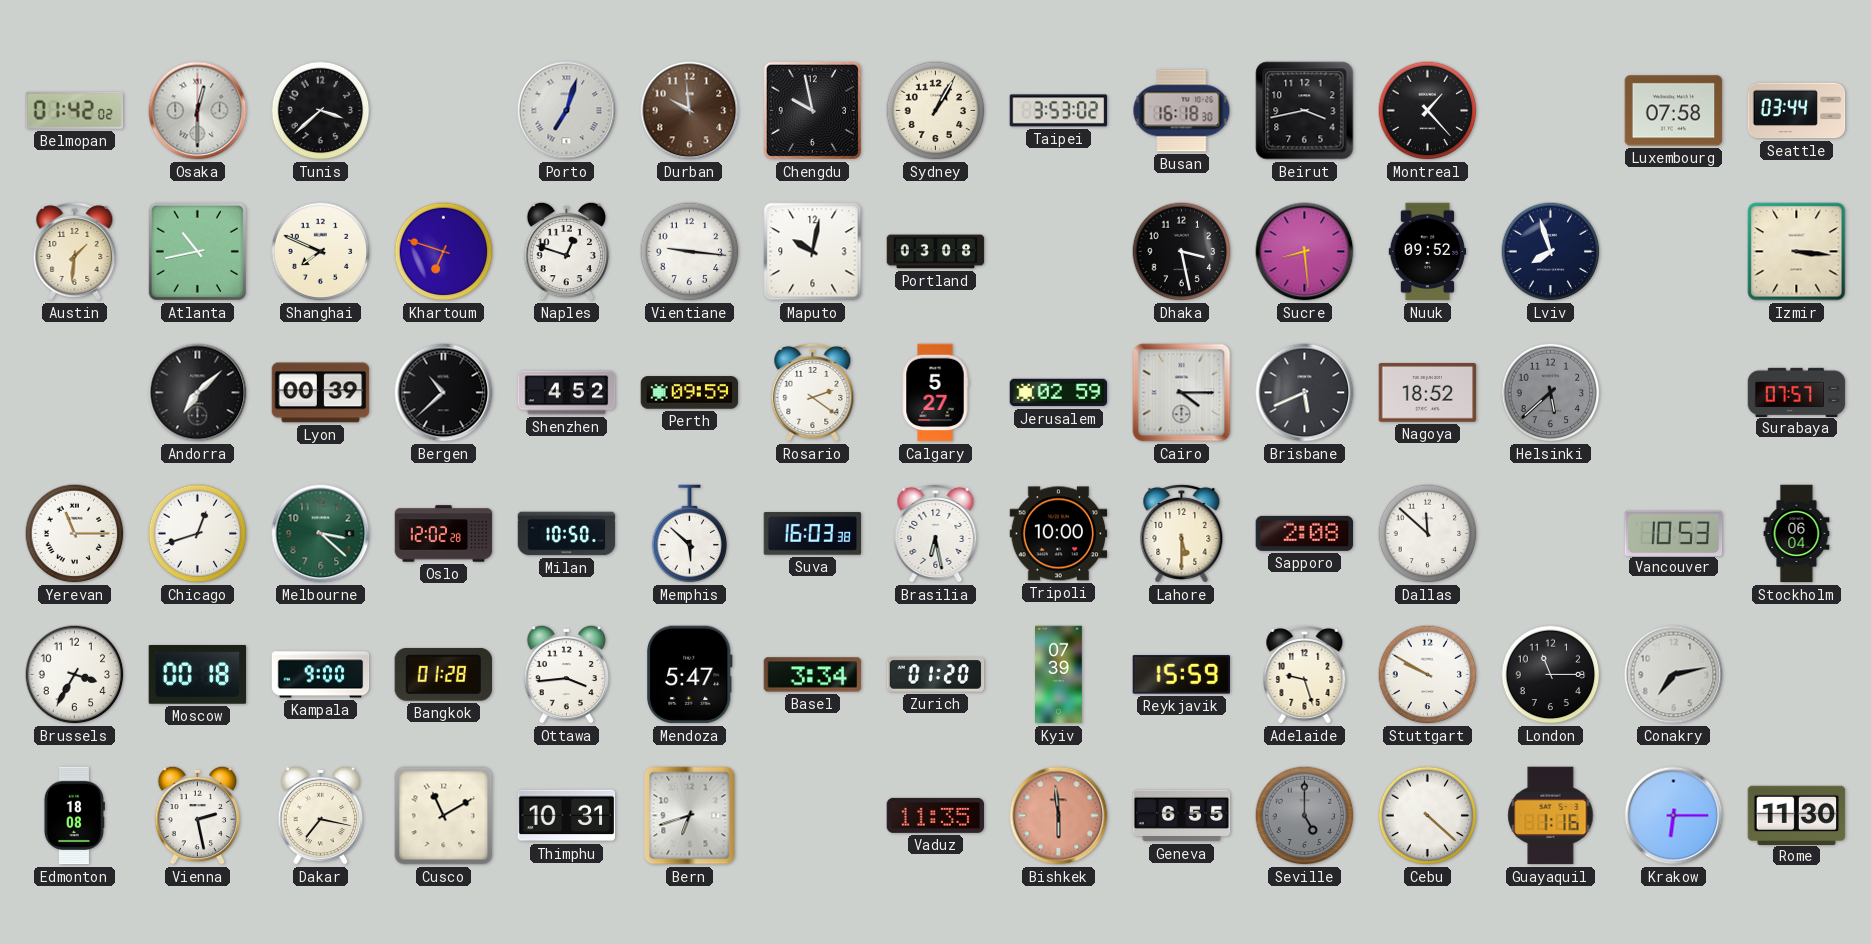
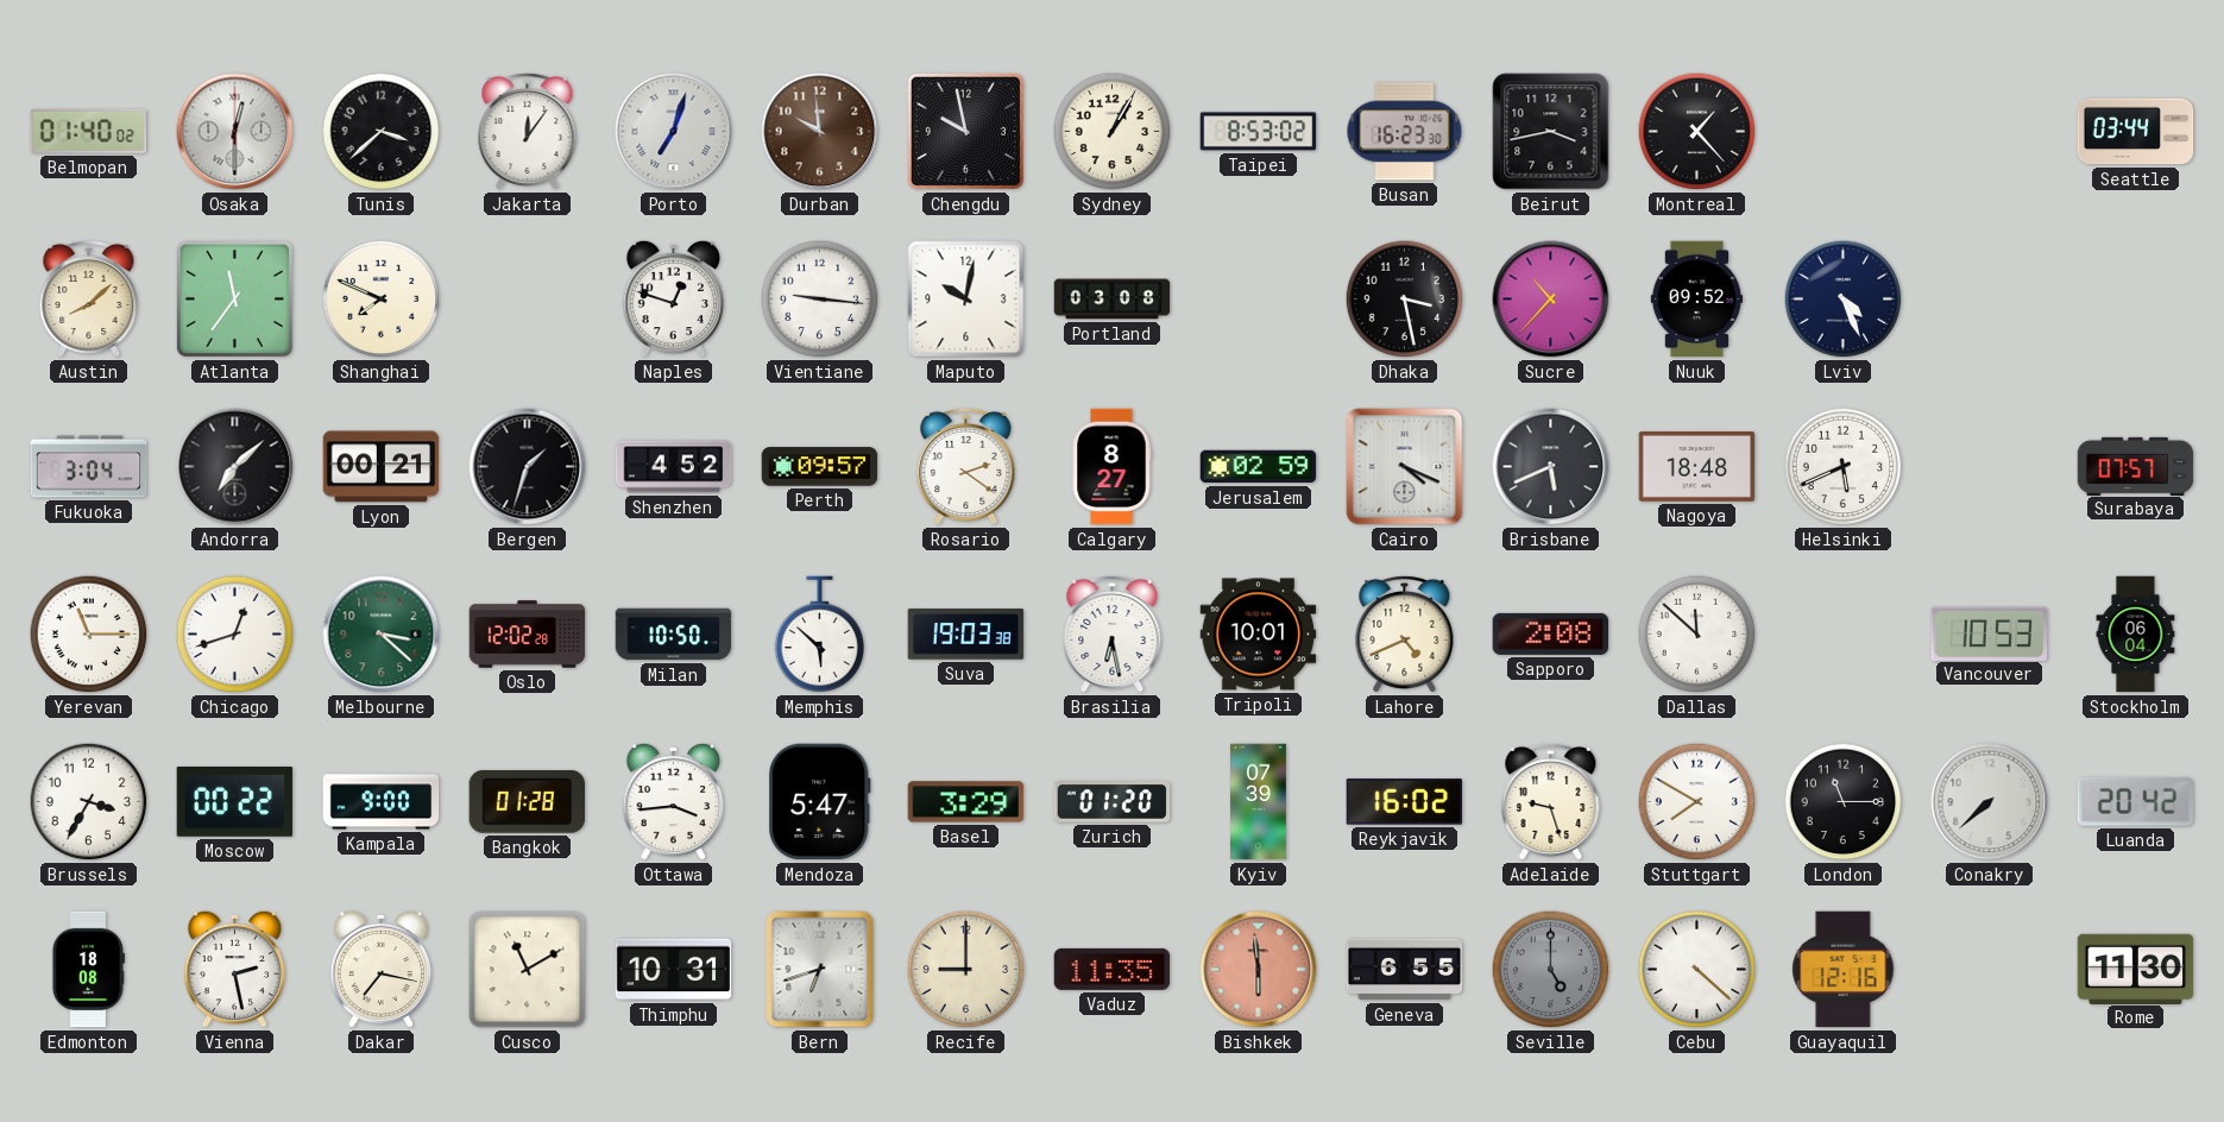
Belmopan: 01:42 -> 01:40 (89, 131)
Jakarta: none -> 12:06 (528, 131)
Taipei: 3:53 -> 8:53 (1259, 132)
Busan: 16:18 -> 16:23 (1405, 132)
Luxembourg: 07:58 -> none (1674, 111)
Austin: 1:31 -> 8:08 (89, 298)
Atlanta: 10:43 -> 11:36 (234, 298)
Khartoum: 6:48 -> none (444, 252)
Sucre: 8:29 -> 10:37 (1551, 300)
Lviv: 7:57 -> 4:26 (1844, 300)
Izmir: 3:16 -> none (1797, 252)
Fukuoka: none -> 3:04 (89, 467)
Lyon: 00:39 -> 00:21 (382, 467)
Bergen: 10:38 -> 1:33 (528, 467)
Perth: 09:59 -> 09:57 (820, 467)
Calgary: 5:27 -> 8:27 (1111, 467)
Cairo: 4:15 -> 4:19 (1405, 467)
Nagoya: 18:52 -> 18:48 (1697, 467)
Helsinki: 5:38 -> 5:41 (1844, 467)
Helsinki dial: grey -> white (1844, 467)
Suva: 16:03 -> 19:03 (966, 635)
Tripoli: 10:00 -> 10:01 (1259, 635)
Lahore: 5:30 -> 4:41 (1405, 634)
Moscow: 00:18 -> 00:22 (235, 802)
Basel: 3:34 -> 3:29 (966, 802)
Reykjavik: 15:59 -> 16:02 (1404, 802)
Stuttgart: 9:50 -> 7:50 (1697, 802)
Conakry: 7:13 -> 7:38 (1990, 802)
Luanda: none -> 20:42 (2135, 801)
Recife: none -> 9:00 (966, 970)
Guayaquil: 1:16 -> 12:16 (1844, 970)
Krakow: 6:15 -> none (1674, 816)
